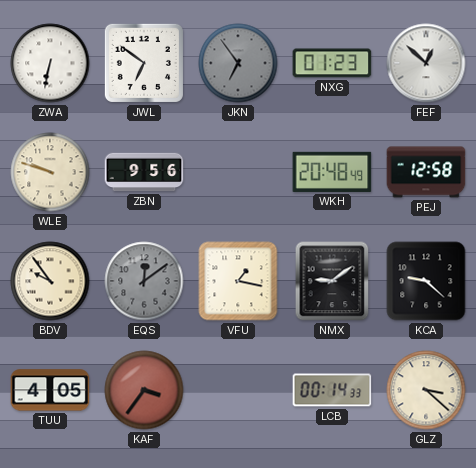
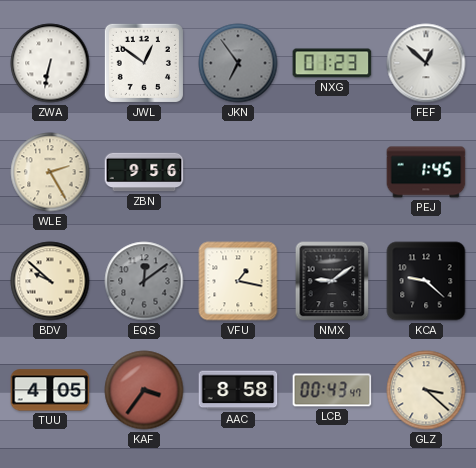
JWL: 6:51 -> 12:51 (144, 63)
WLE: 9:48 -> 2:25 (50, 172)
WKH: 20:48 -> none (332, 172)
PEJ: 12:58 -> 1:45 (426, 172)
BDV: 9:54 -> 9:52 (50, 281)
AAC: none -> 8:58 (238, 390)
LCB: 00:14 -> 00:43 (332, 390)
